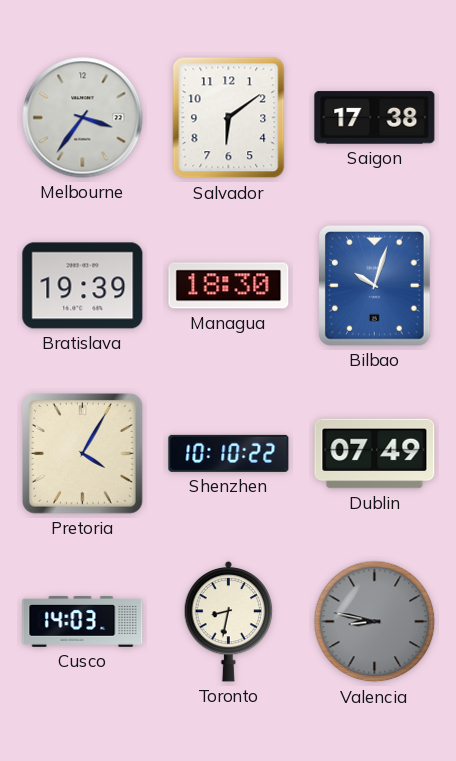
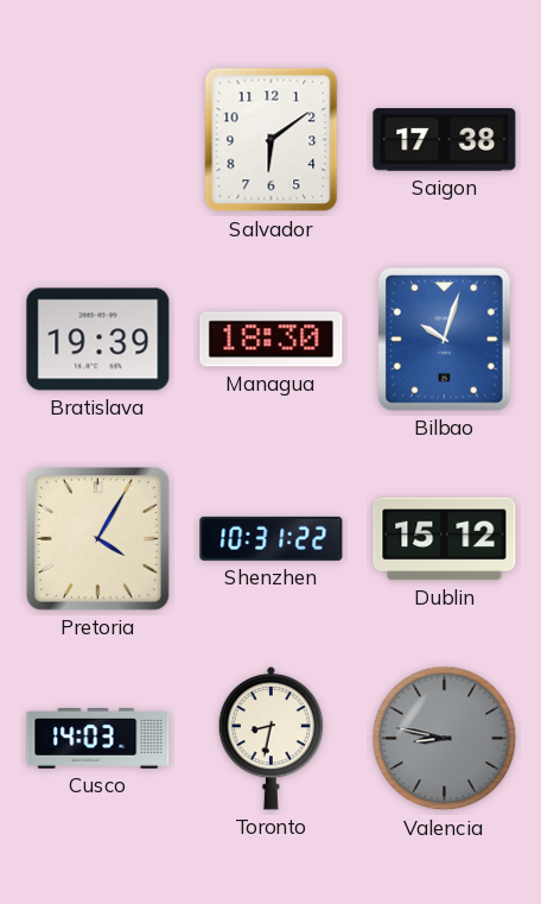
Melbourne: 3:36 -> none (83, 118)
Shenzhen: 10:10 -> 10:31 (272, 538)
Dublin: 07:49 -> 15:12 (445, 539)
